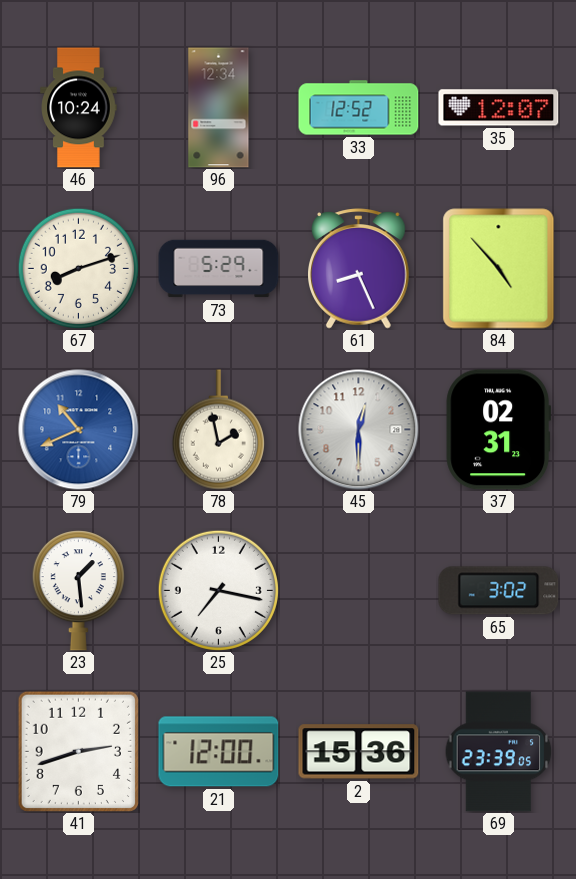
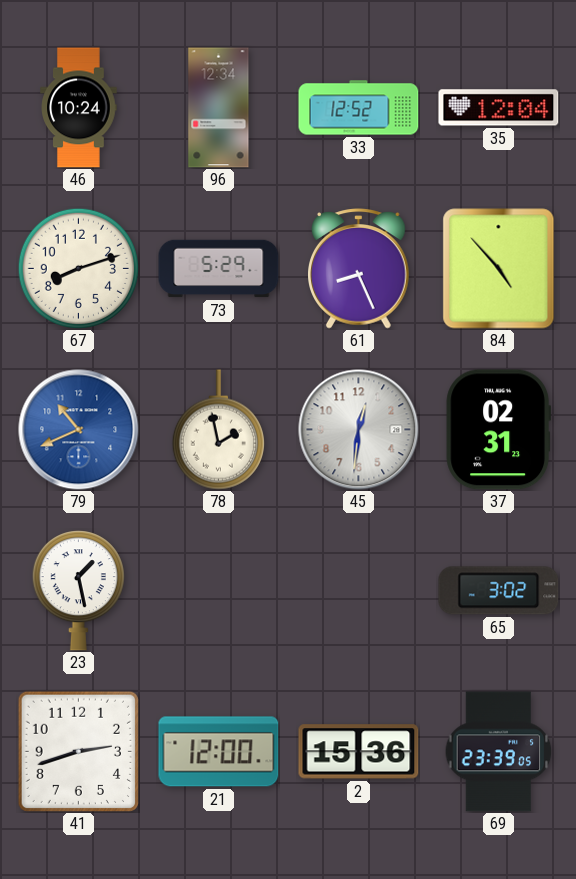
35: 12:07 -> 12:04 (499, 108)
45: 12:30 -> 12:31 (359, 430)
23: 1:29 -> 1:28 (78, 591)
25: 7:17 -> none (218, 590)
